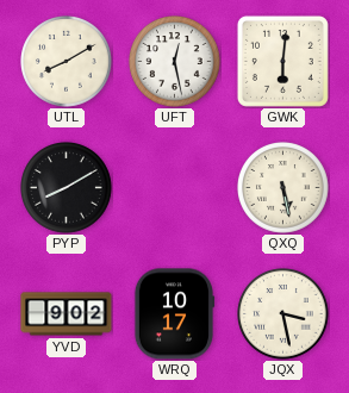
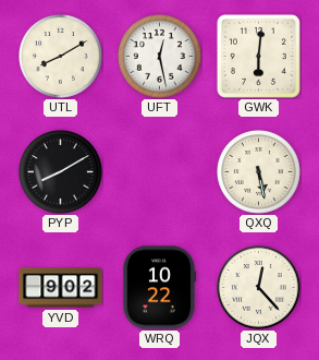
WRQ: 10:17 -> 10:22 (159, 288)
JQX: 3:28 -> 12:23 (259, 288)
